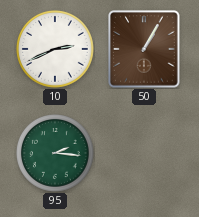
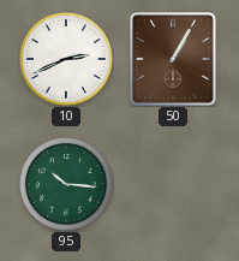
95: 2:16 -> 10:16 (67, 185)
